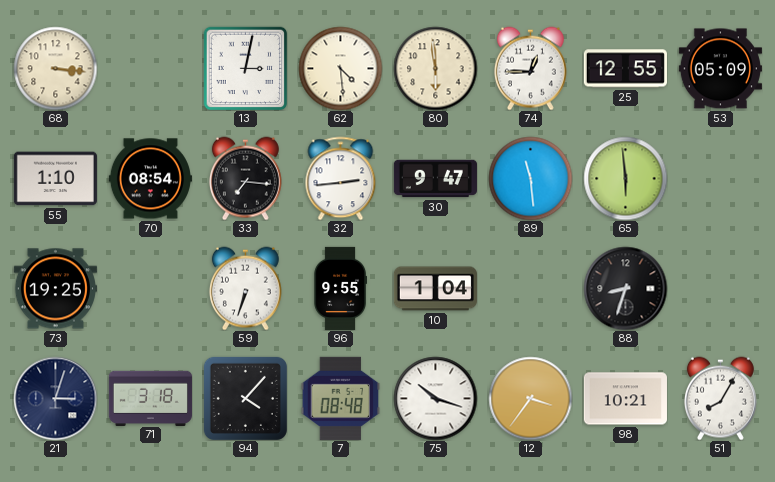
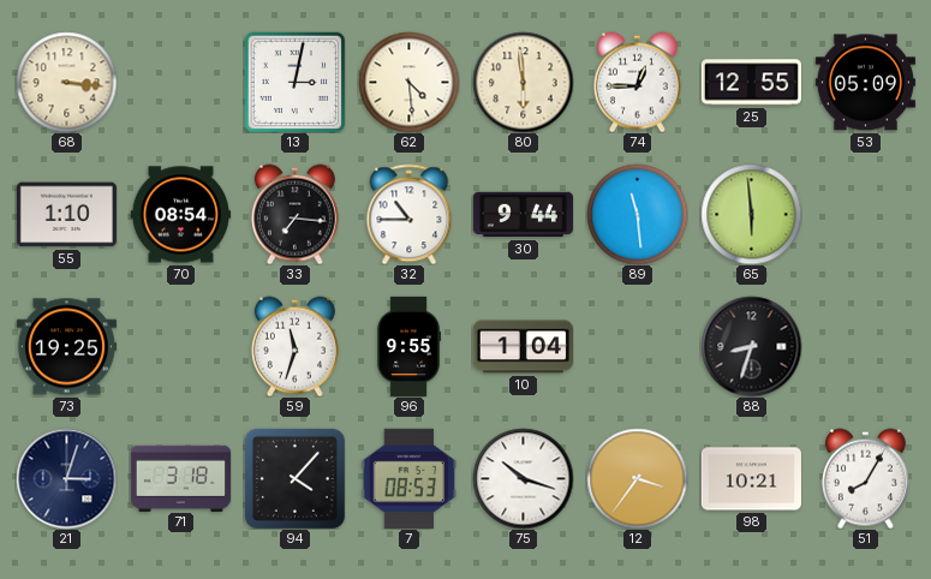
32: 2:44 -> 10:45 (410, 214)
30: 9:47 -> 9:44 (523, 215)
59: 6:33 -> 11:33 (294, 346)
7: 08:48 -> 08:53 (410, 478)
